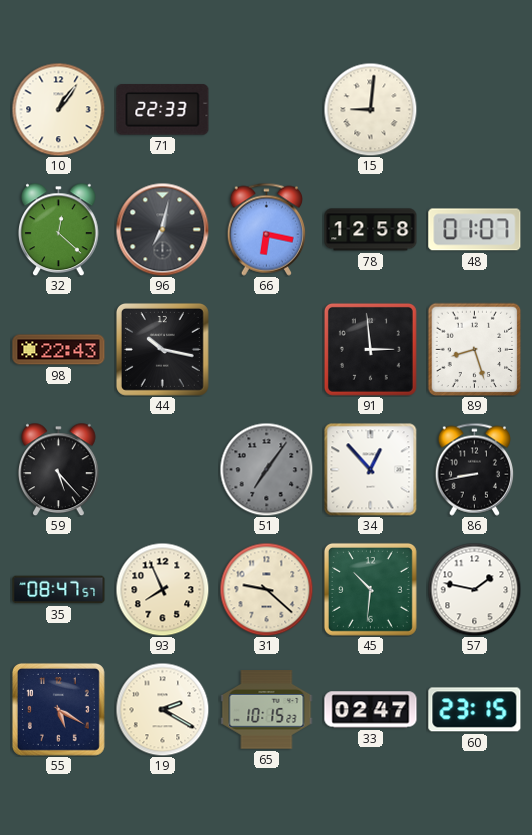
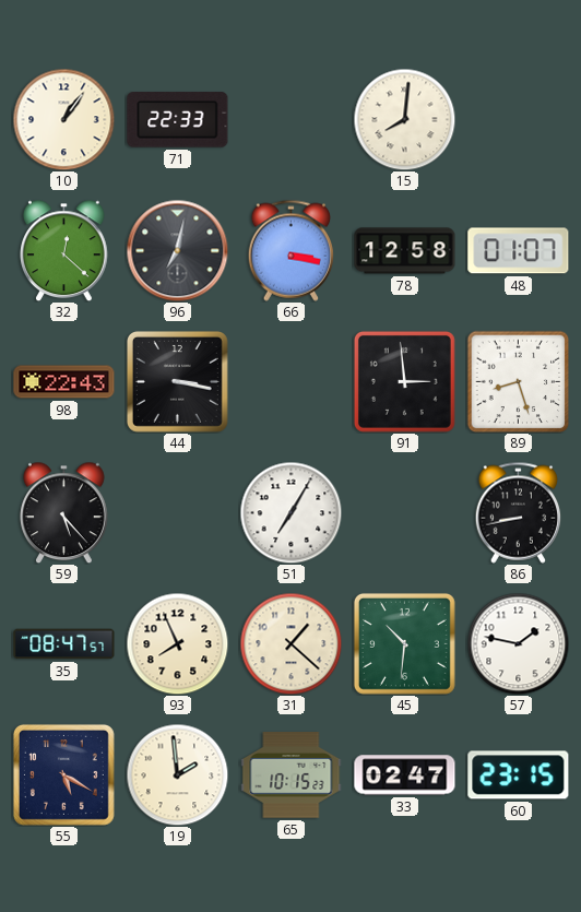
15: 9:01 -> 8:01 (404, 119)
66: 6:17 -> 3:17 (290, 250)
44: 10:17 -> 3:17 (177, 381)
51: 7:06 -> 7:05 (290, 512)
51 dial: grey -> white (290, 512)
34: 12:53 -> none (370, 469)
31: 9:22 -> 1:22 (290, 643)
19: 2:20 -> 1:59 (177, 774)
